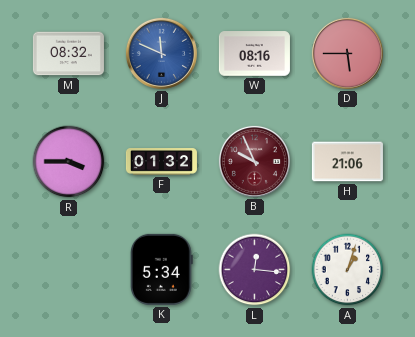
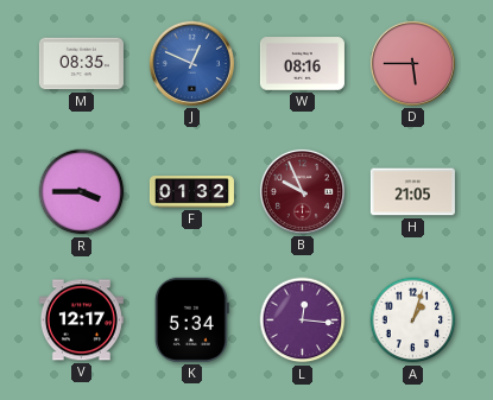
M: 08:32 -> 08:35 (81, 64)
J: 11:49 -> 12:49 (191, 63)
H: 21:06 -> 21:05 (412, 192)
V: none -> 12:17 (81, 320)
